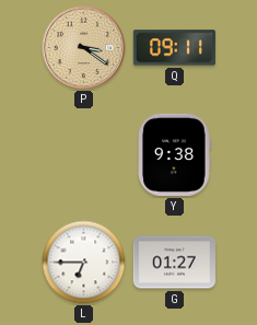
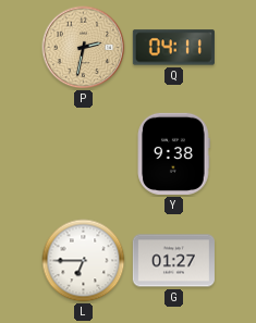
P: 3:21 -> 2:32 (84, 48)
Q: 09:11 -> 04:11 (173, 48)
